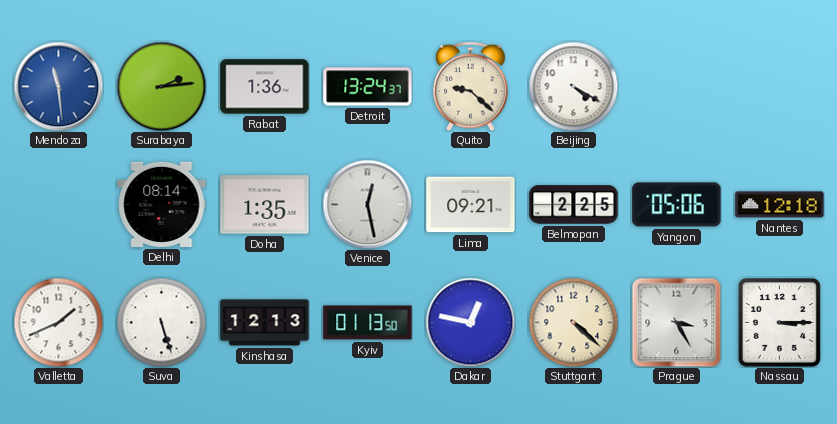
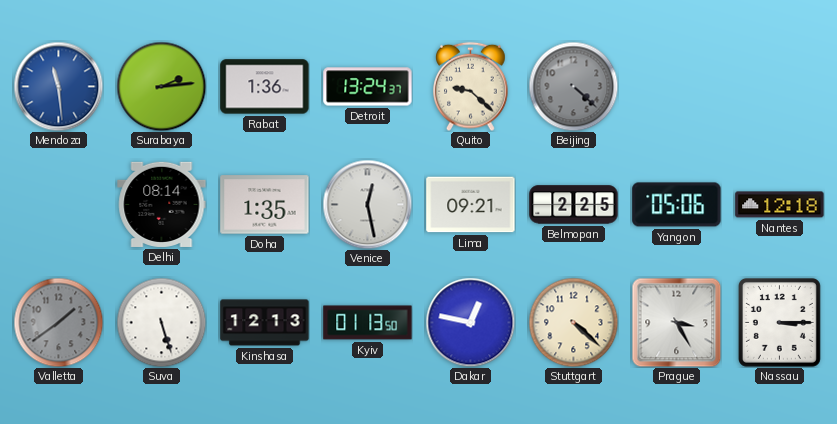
Beijing: 4:20 -> 4:22 (573, 86)
Beijing dial: white -> grey (573, 86)
Valletta: 1:41 -> 1:39 (58, 322)
Valletta dial: white -> grey (58, 322)
